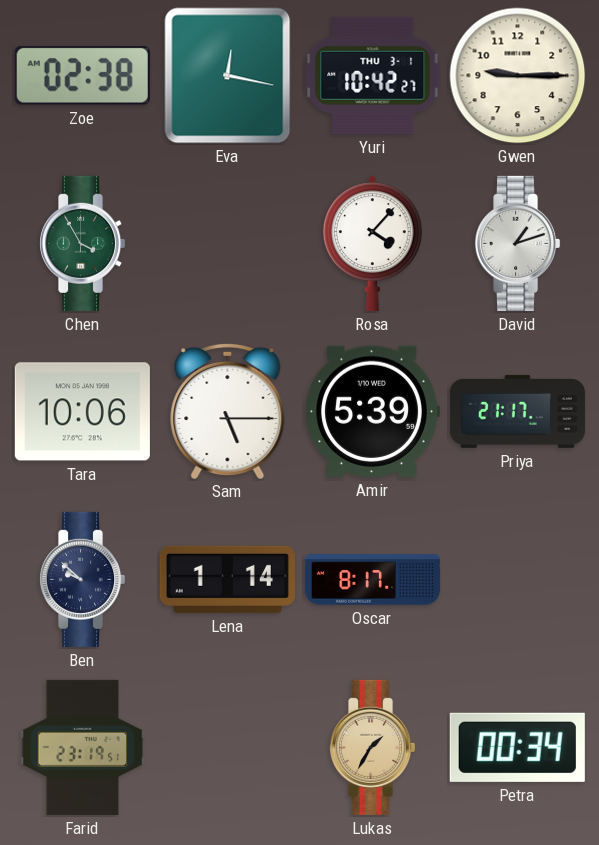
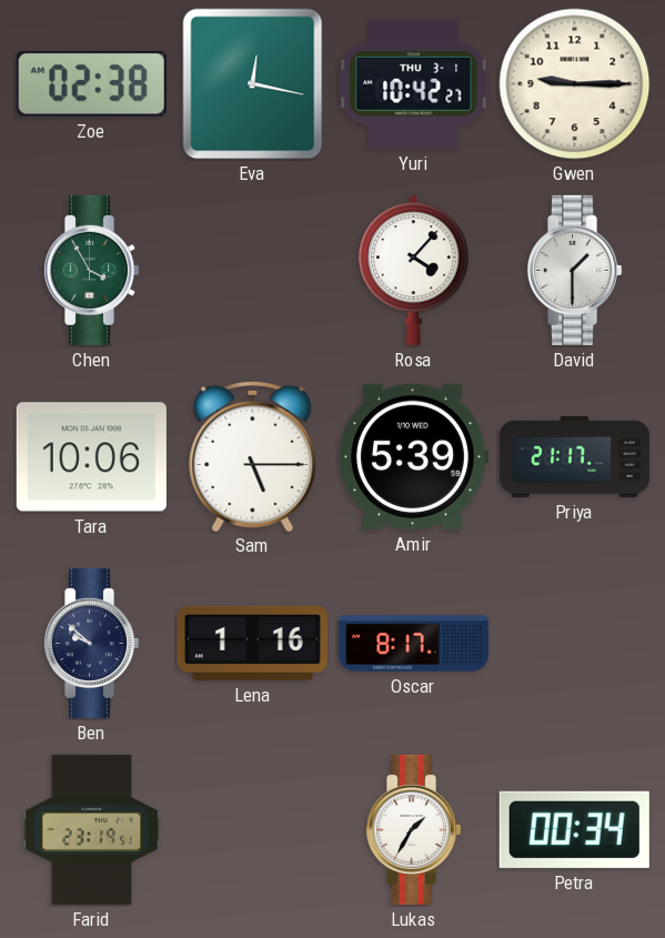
David: 1:12 -> 1:30 (575, 270)
Lena: 1:14 -> 1:16 (252, 643)
Lukas dial: champagne -> white (414, 829)
